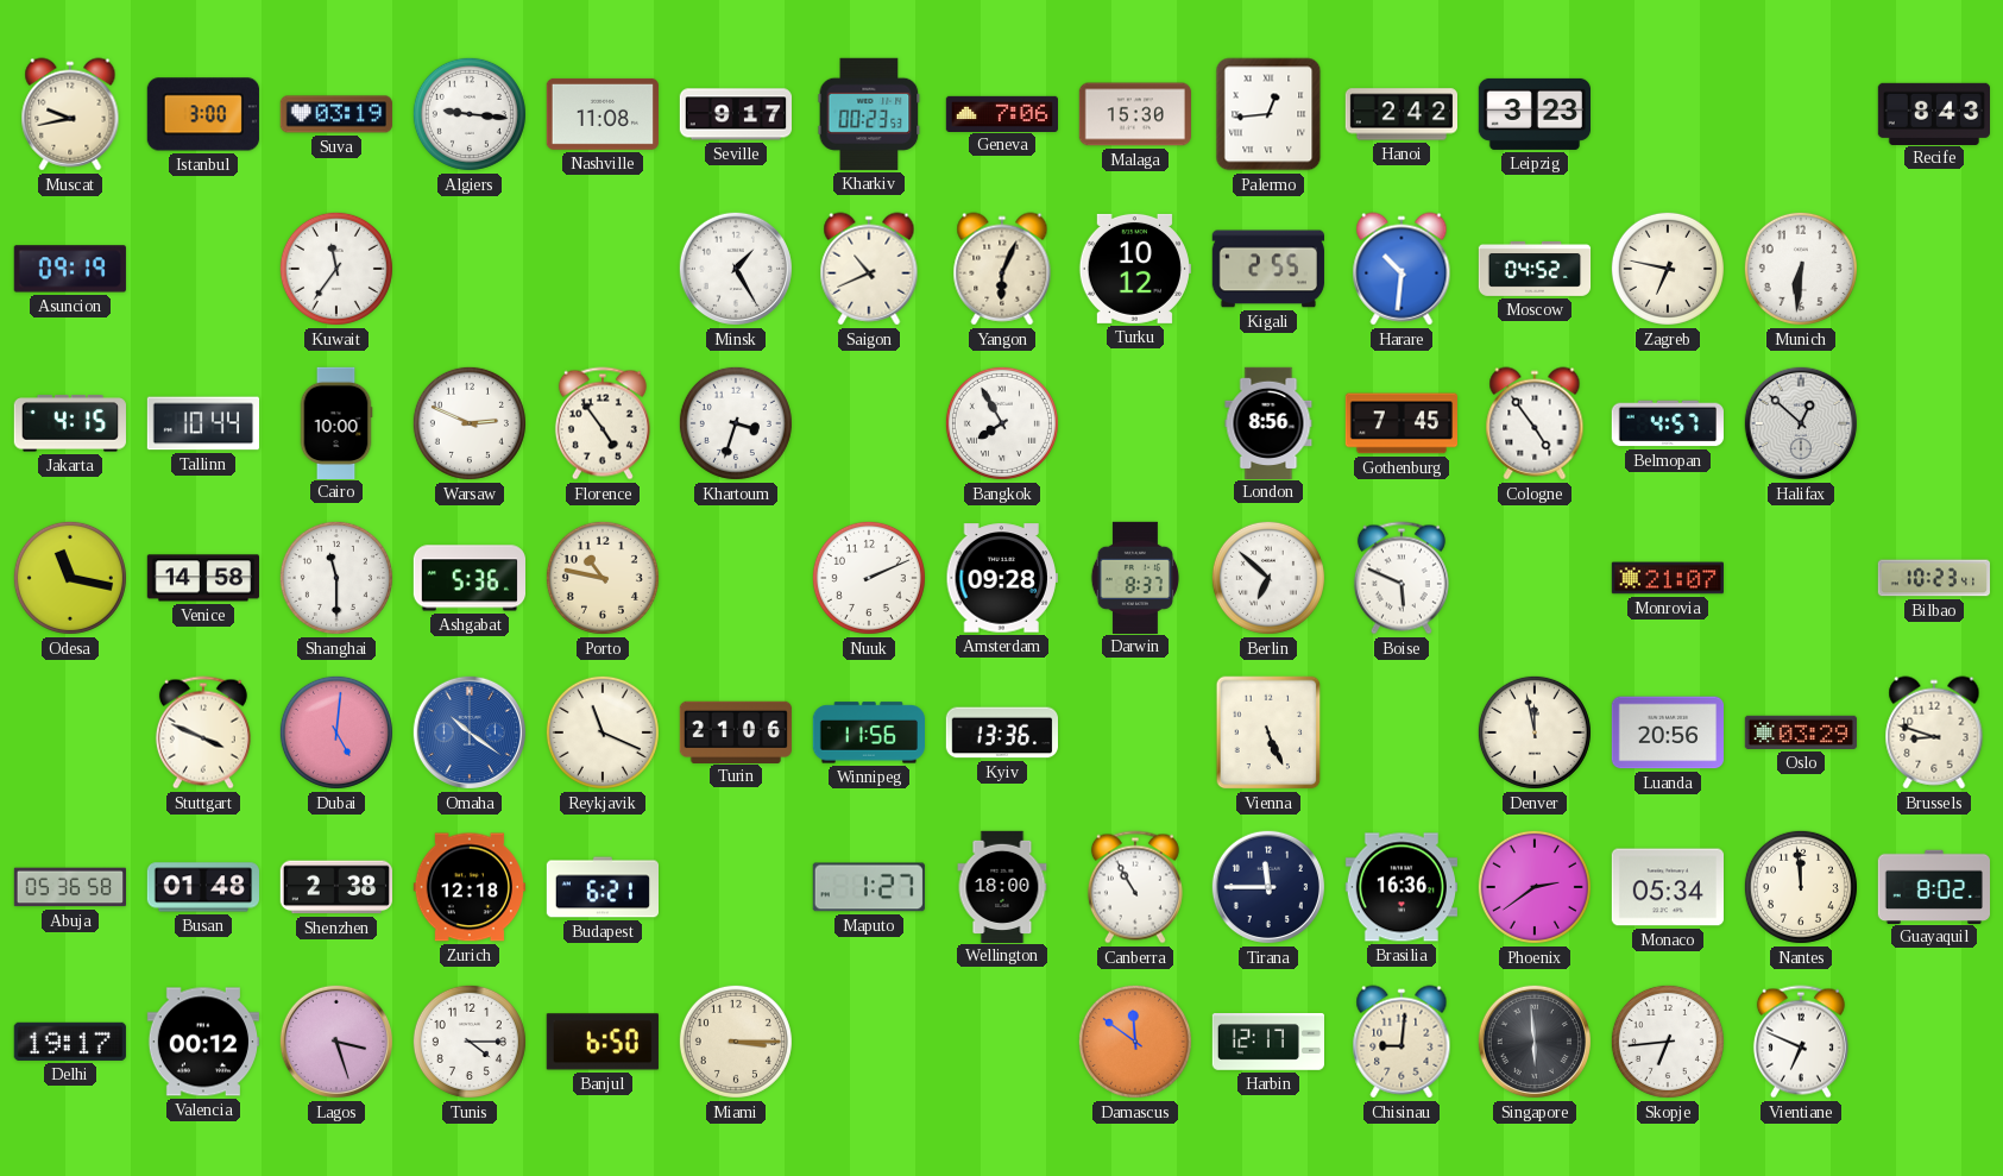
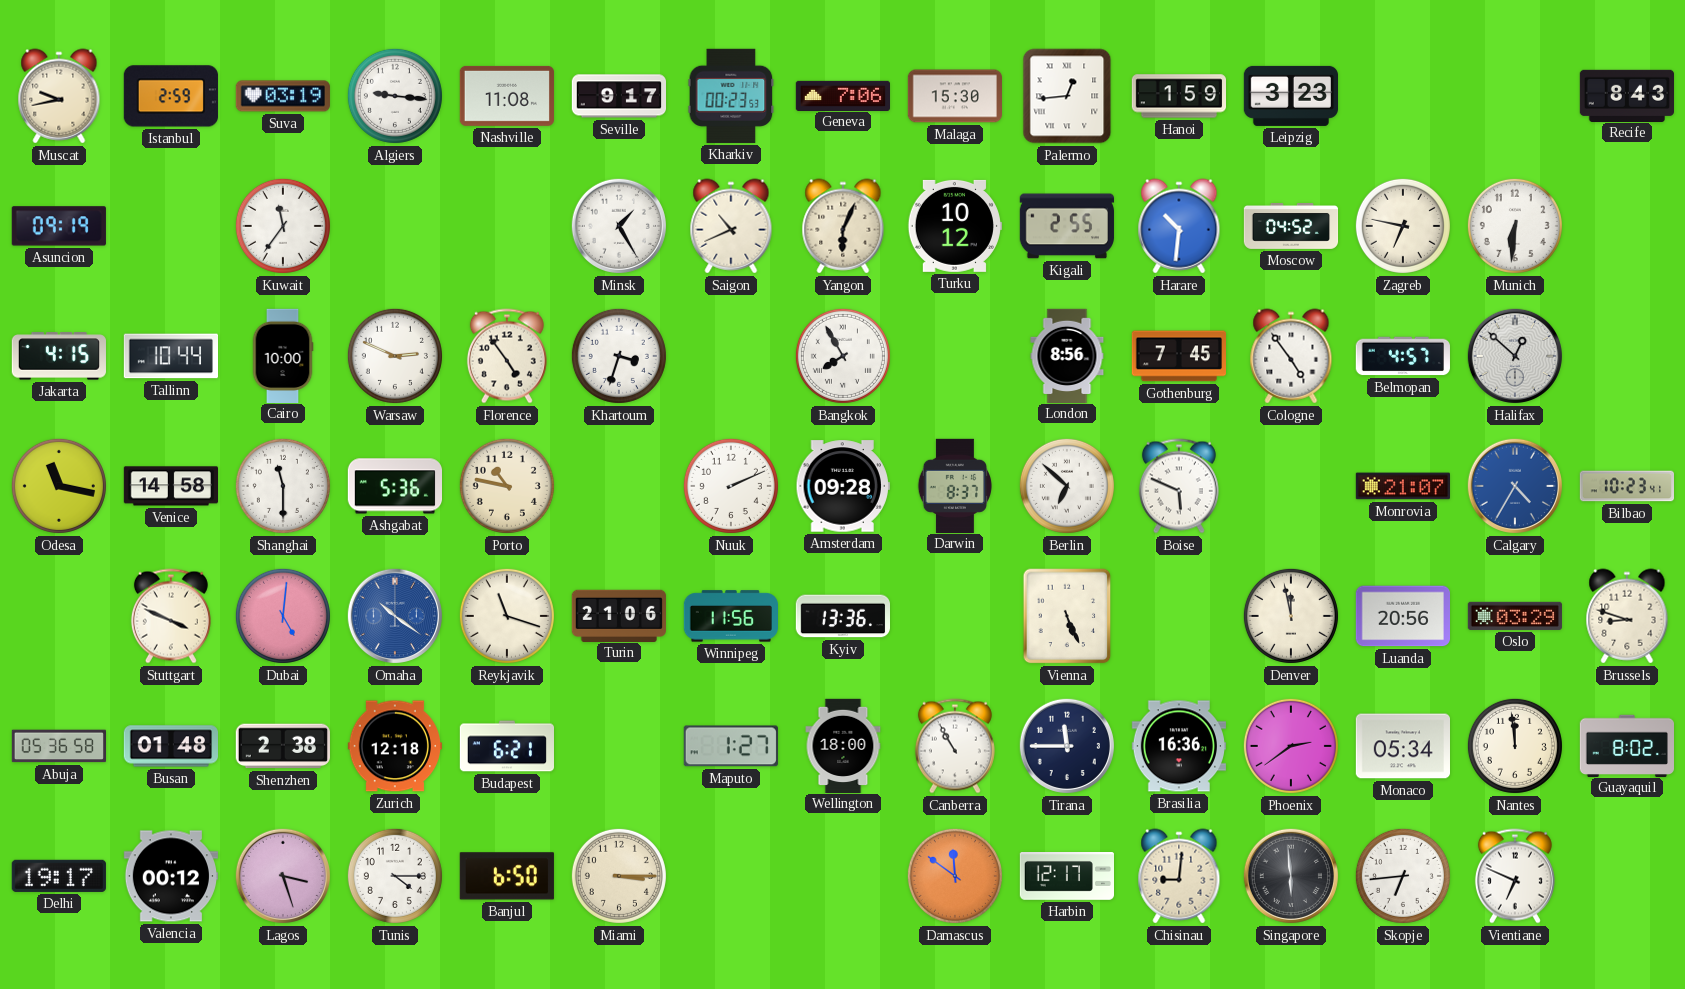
Istanbul: 3:00 -> 2:59 (171, 96)
Hanoi: 2:42 -> 1:59 (1178, 96)
Calgary: none -> 4:35 (1515, 486)
Reykjavik: 11:19 -> 11:18 (507, 616)
